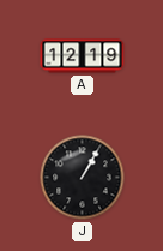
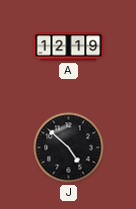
J: 1:05 -> 4:52 (69, 148)
